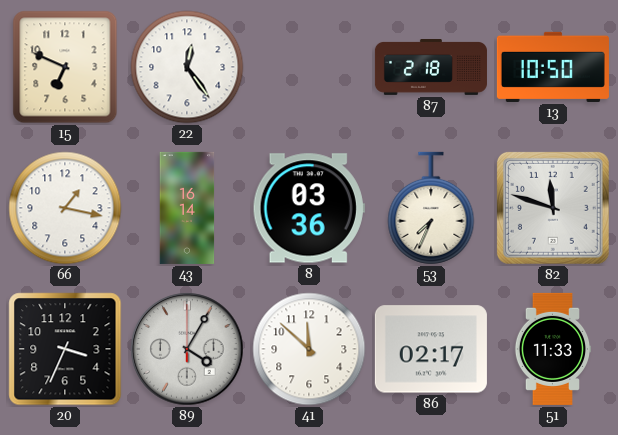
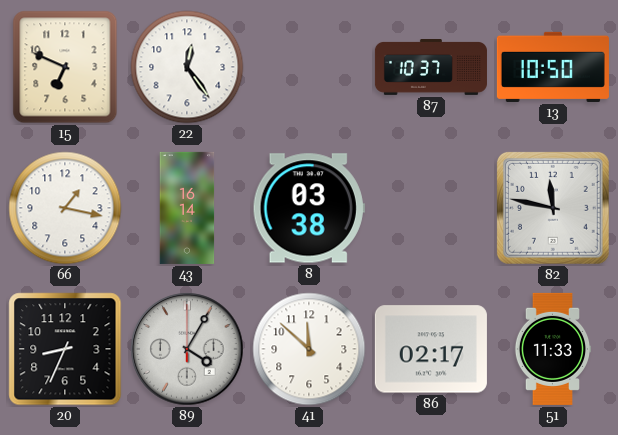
87: 2:18 -> 10:37 (431, 68)
8: 03:36 -> 03:38 (309, 208)
53: 7:34 -> none (431, 208)
82: 11:48 -> 11:47 (553, 208)
20: 3:34 -> 8:34 (65, 349)
